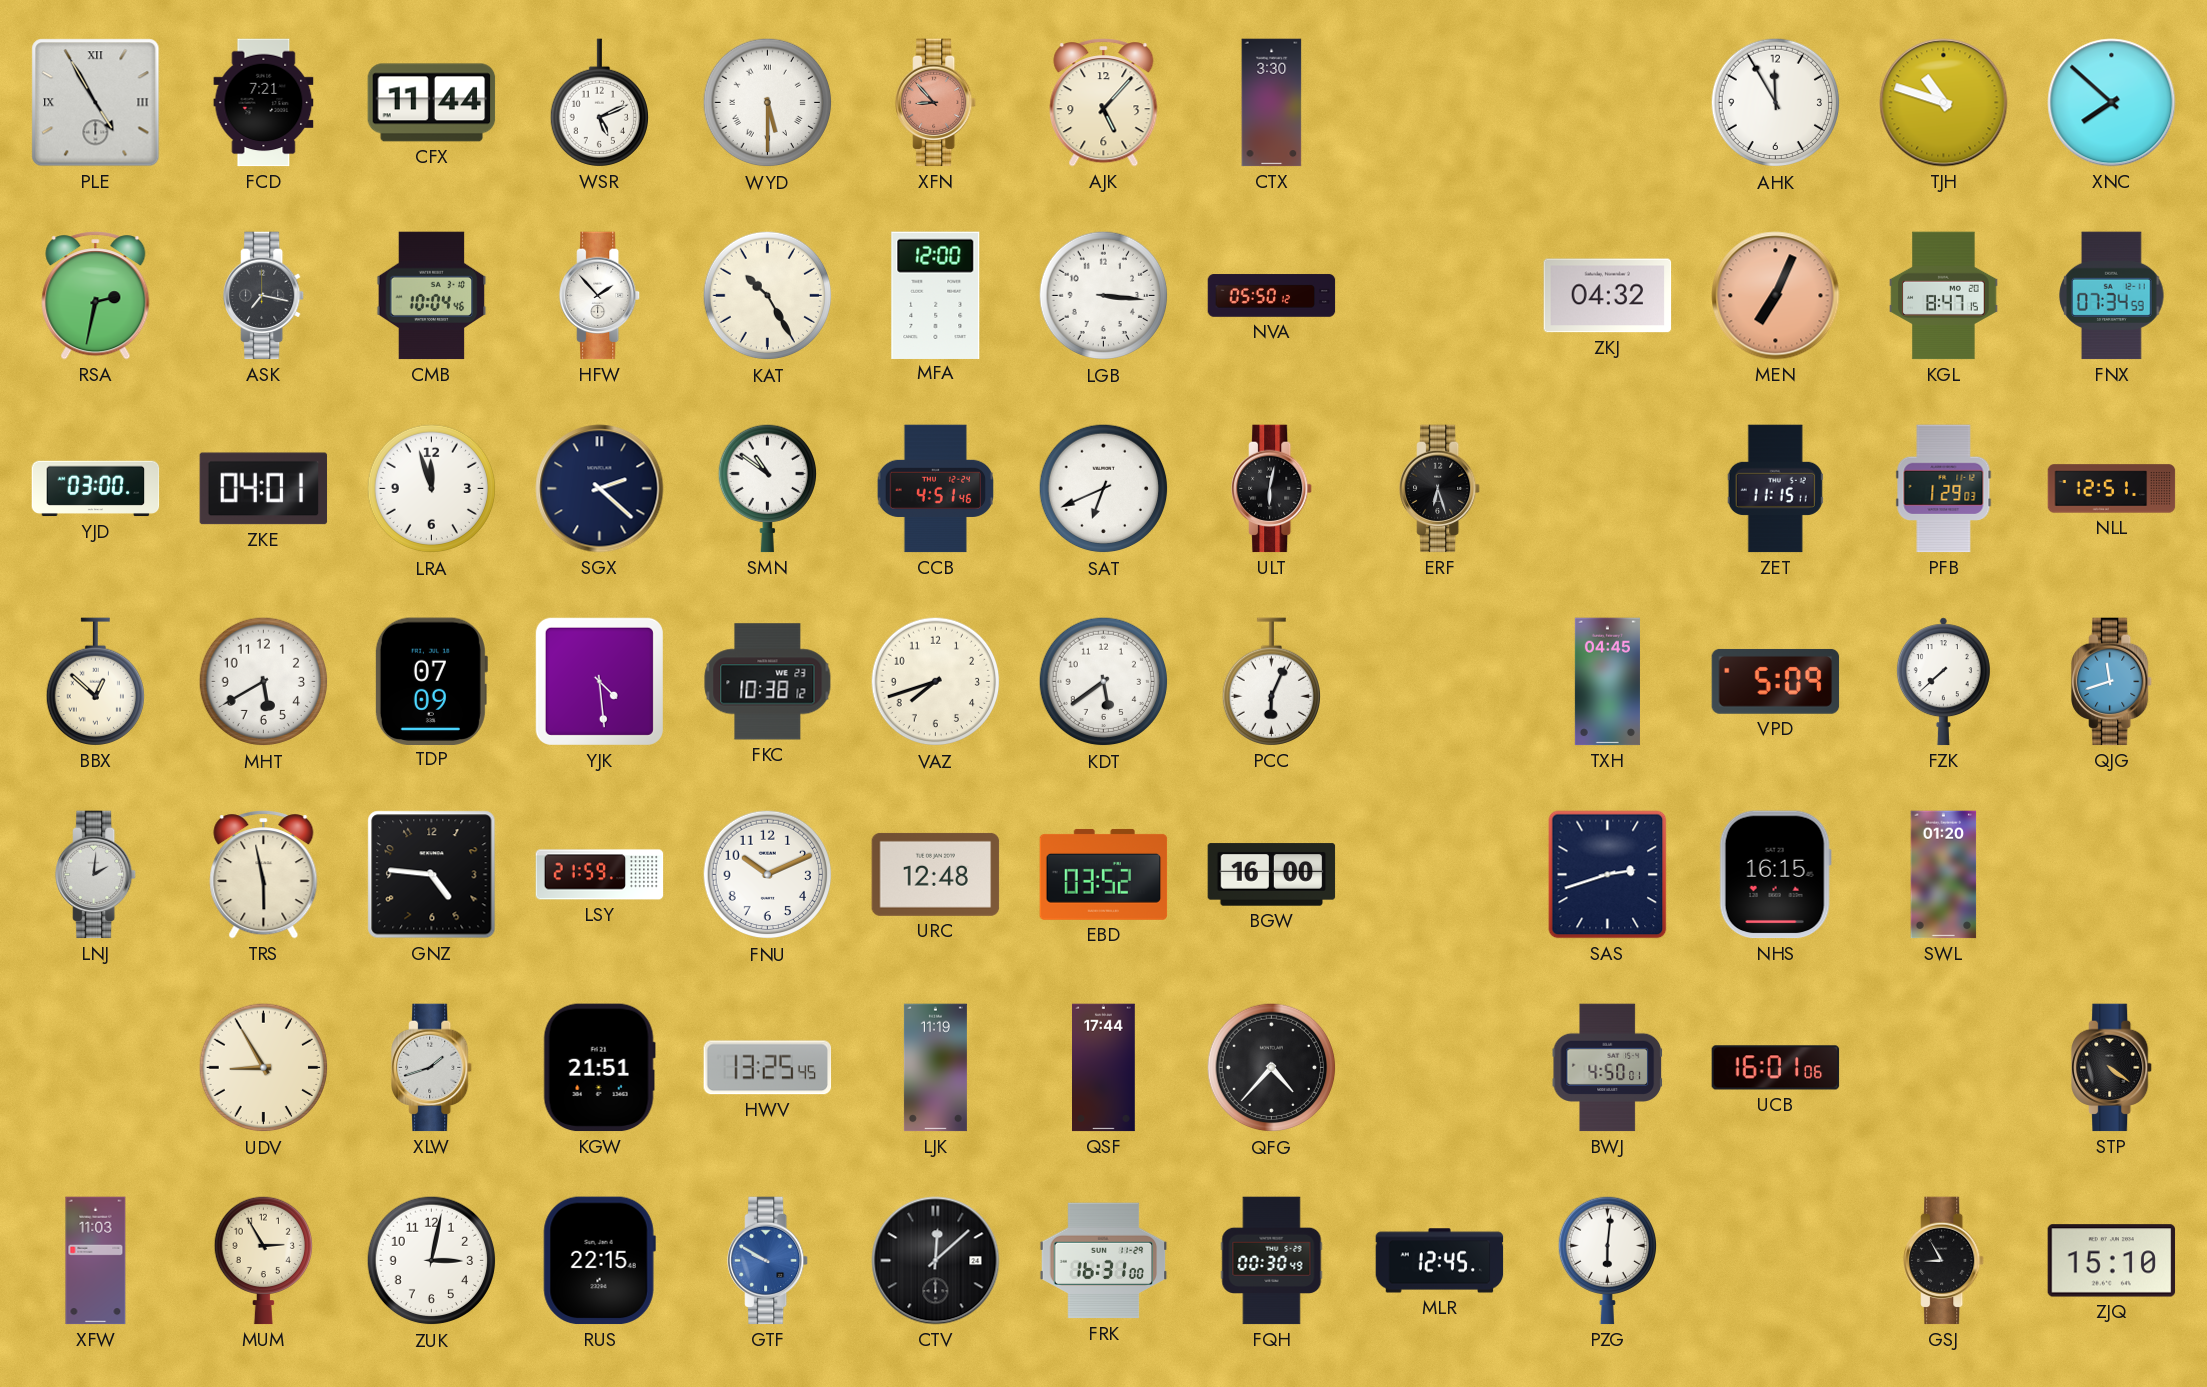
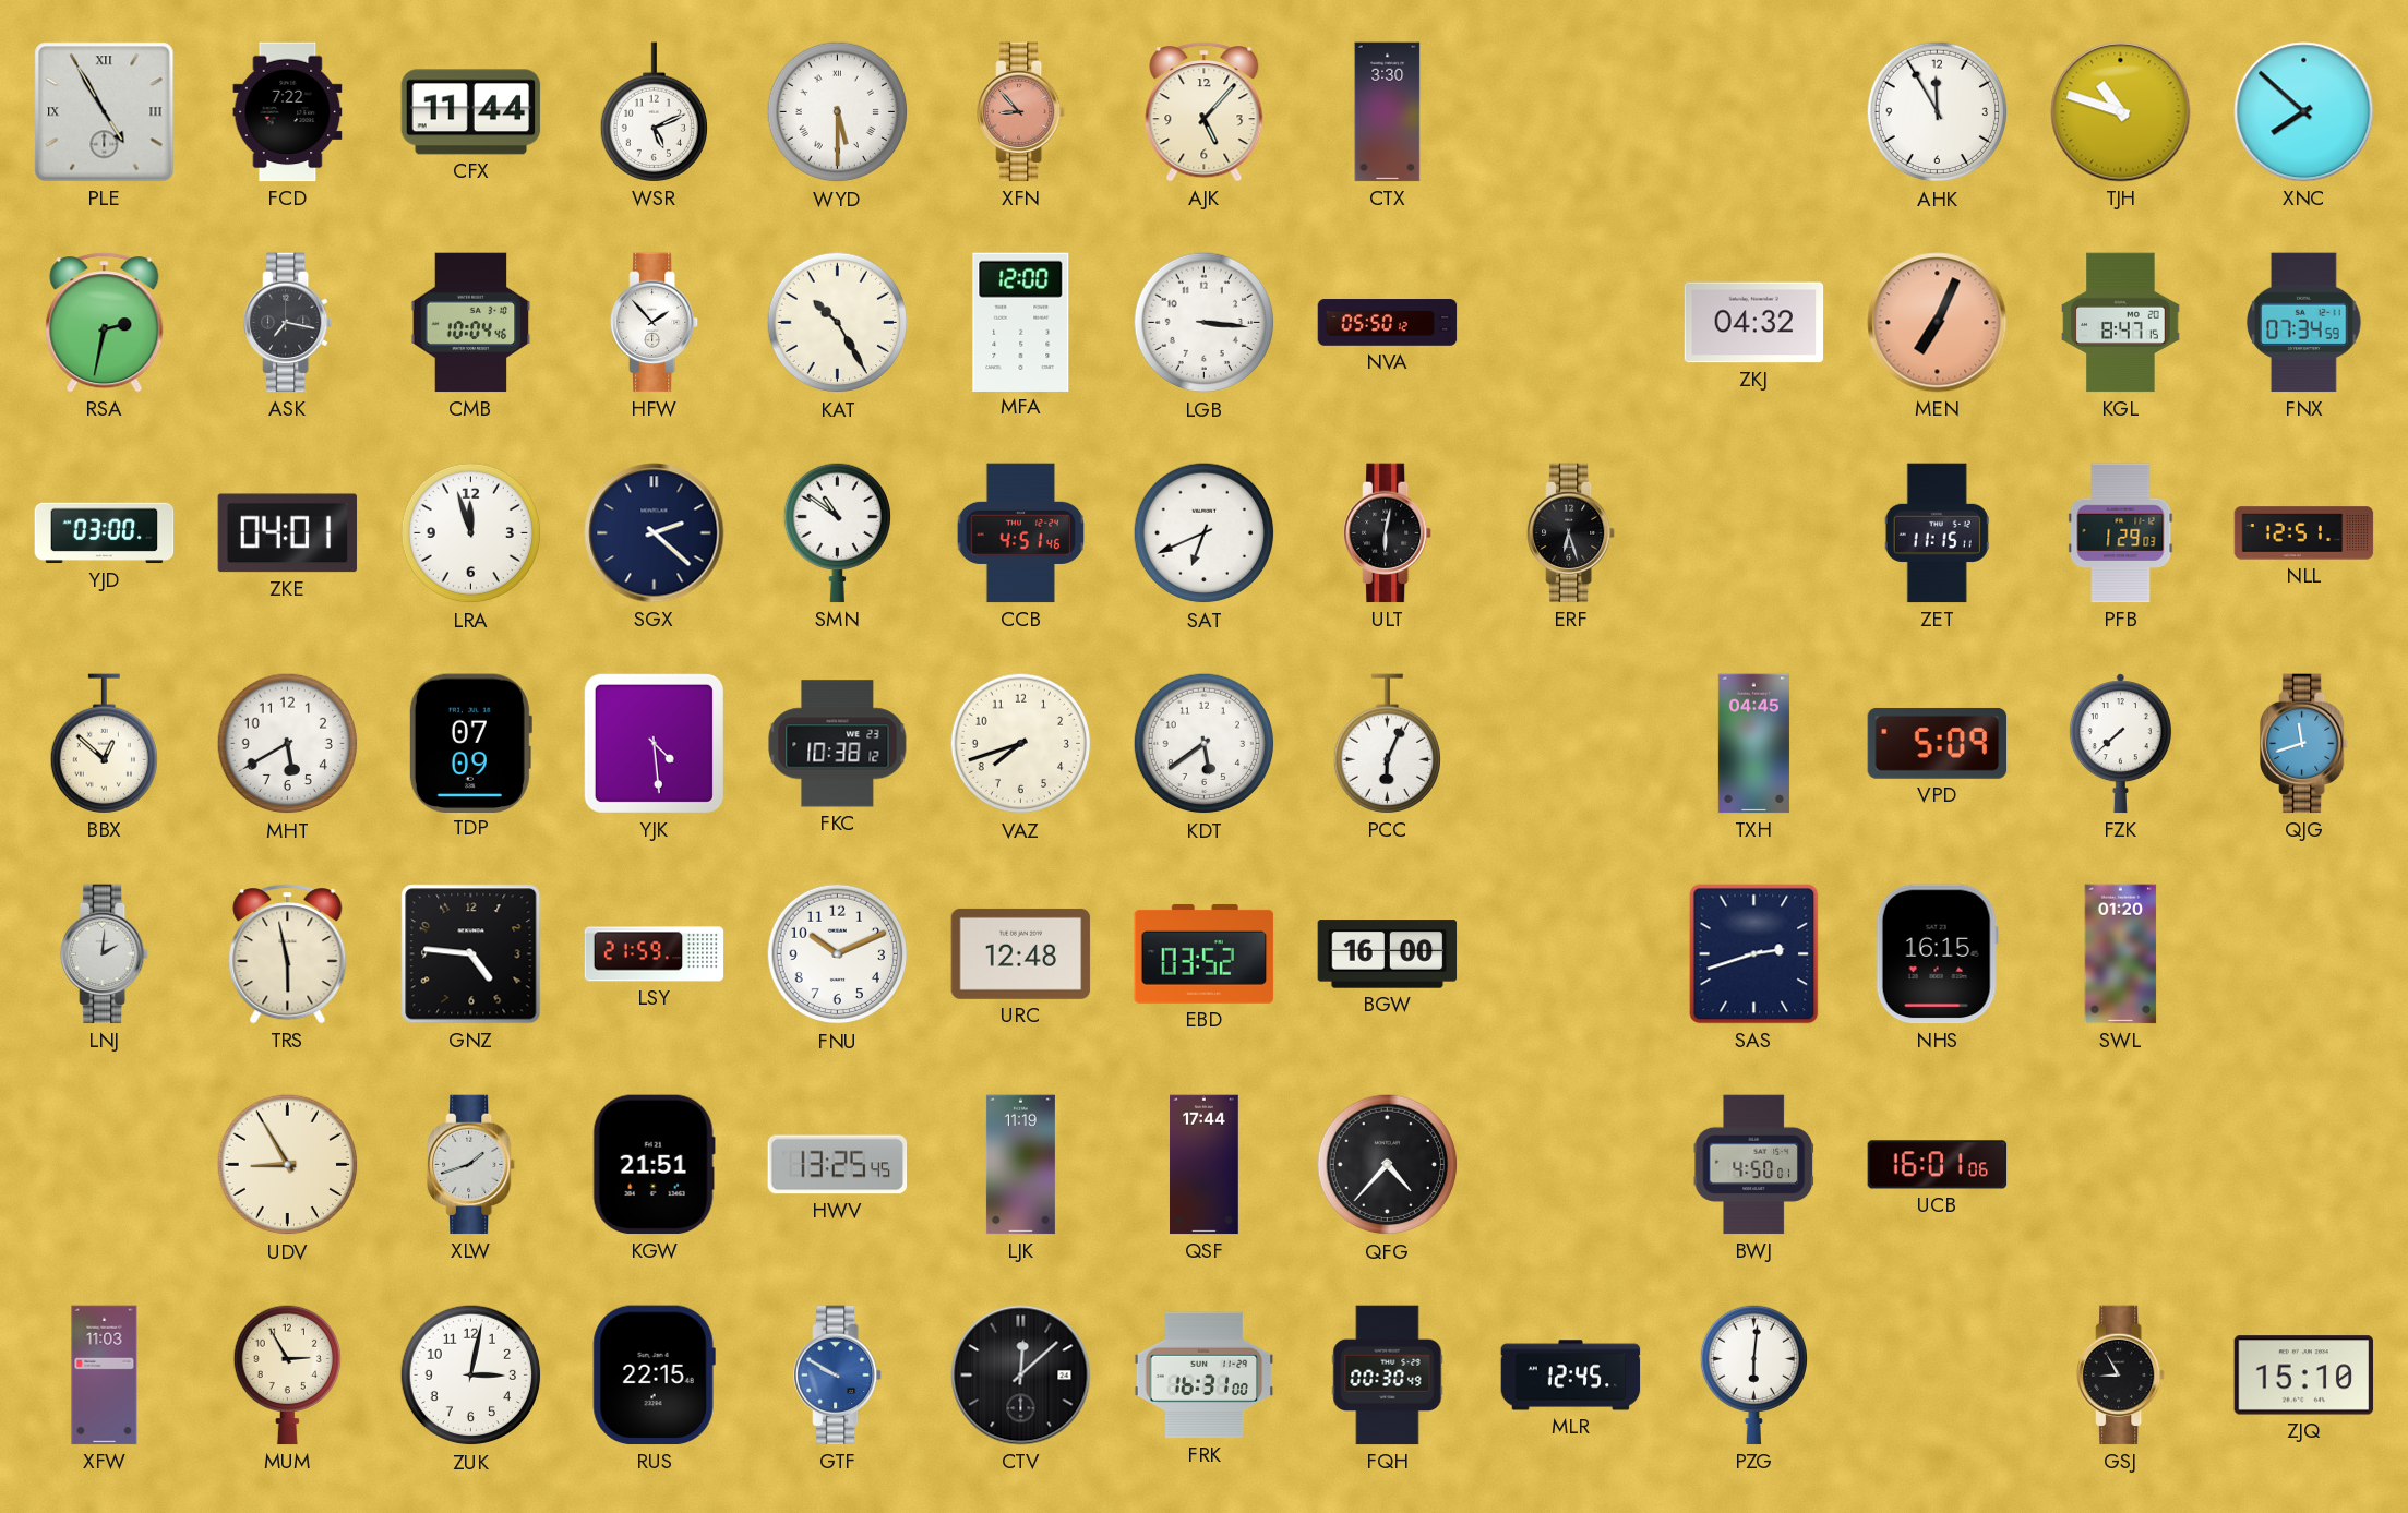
FCD: 7:21 -> 7:22 (288, 112)
STP: 4:21 -> none (2113, 1068)
